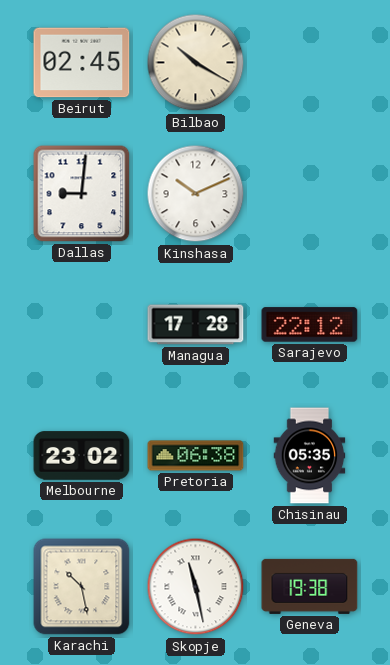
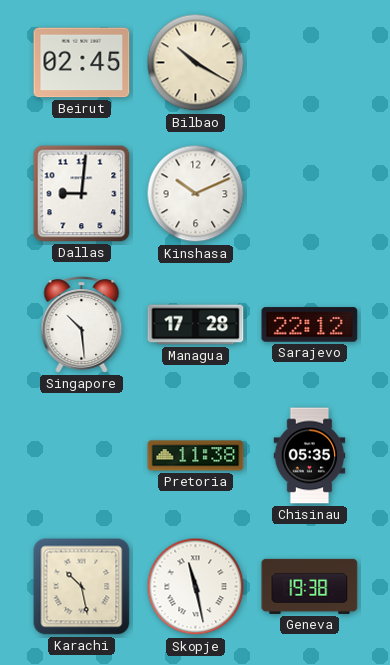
Singapore: none -> 10:29 (82, 325)
Melbourne: 23:02 -> none (82, 456)
Pretoria: 06:38 -> 11:38 (196, 456)
